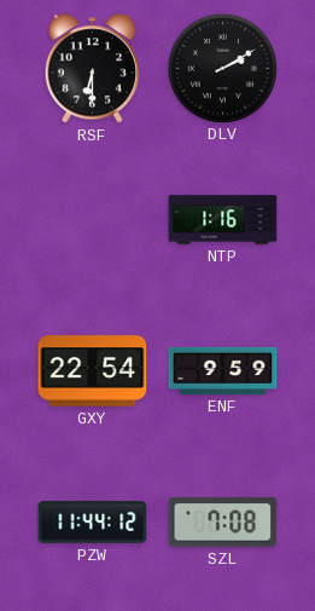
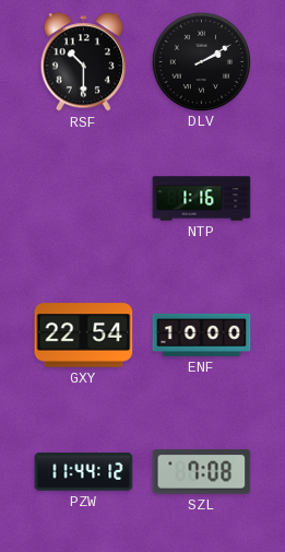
RSF: 6:30 -> 10:30 (83, 62)
ENF: 9:59 -> 10:00 (202, 334)
